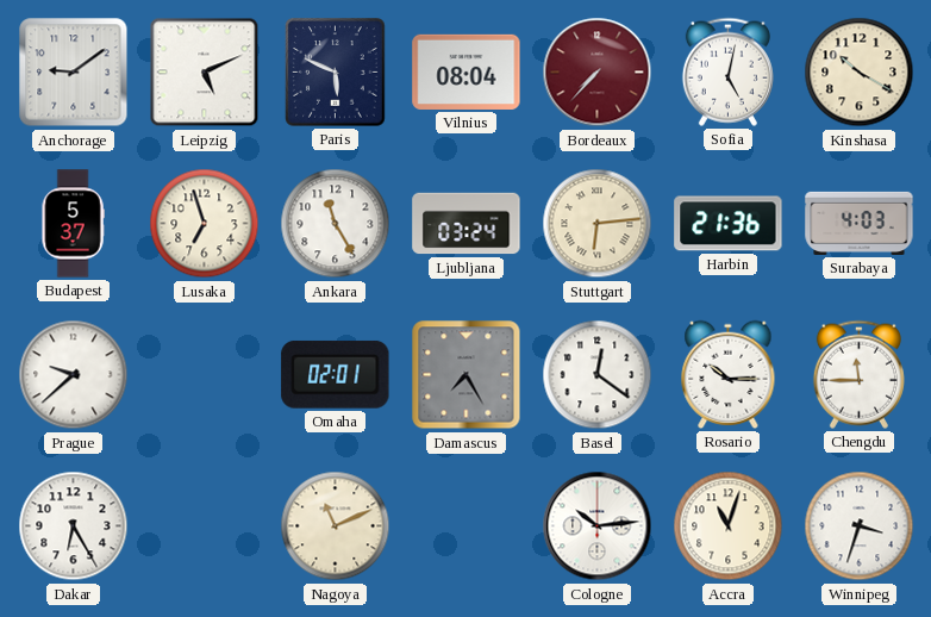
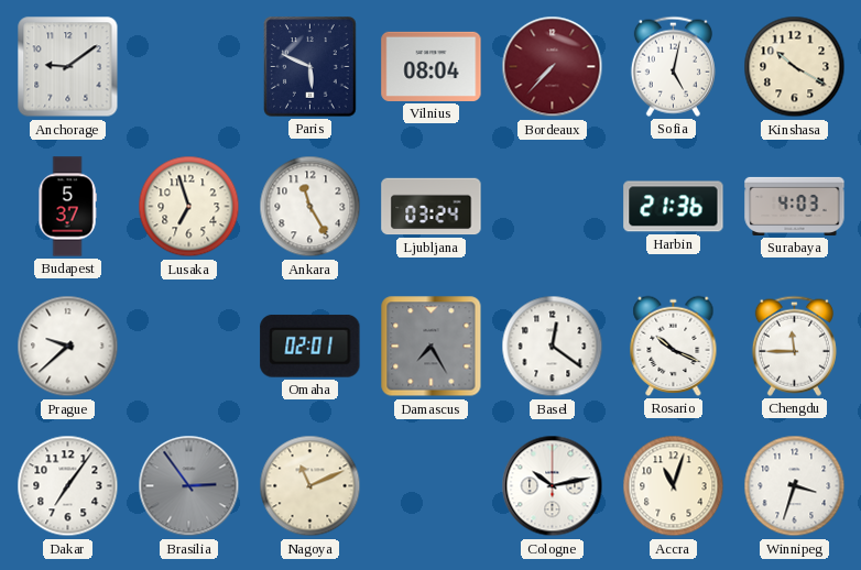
Leipzig: 5:11 -> none (205, 73)
Stuttgart: 6:14 -> none (598, 224)
Rosario: 10:15 -> 10:19 (674, 346)
Dakar: 6:25 -> 7:06 (68, 486)
Brasilia: none -> 2:54 (189, 486)
Cologne: 10:14 -> 10:13 (553, 486)
